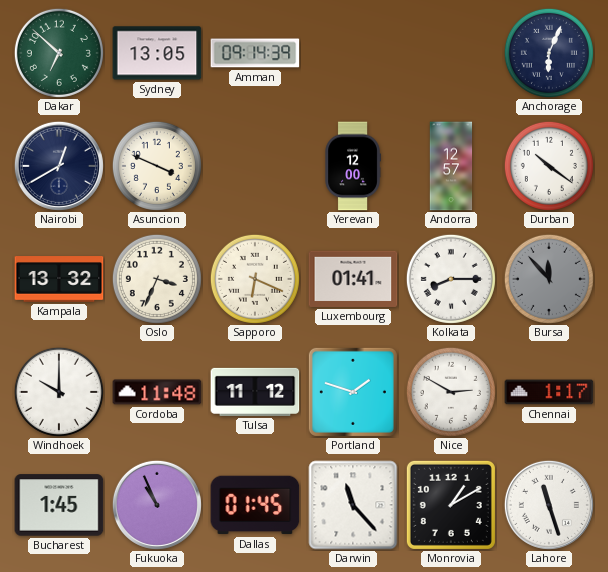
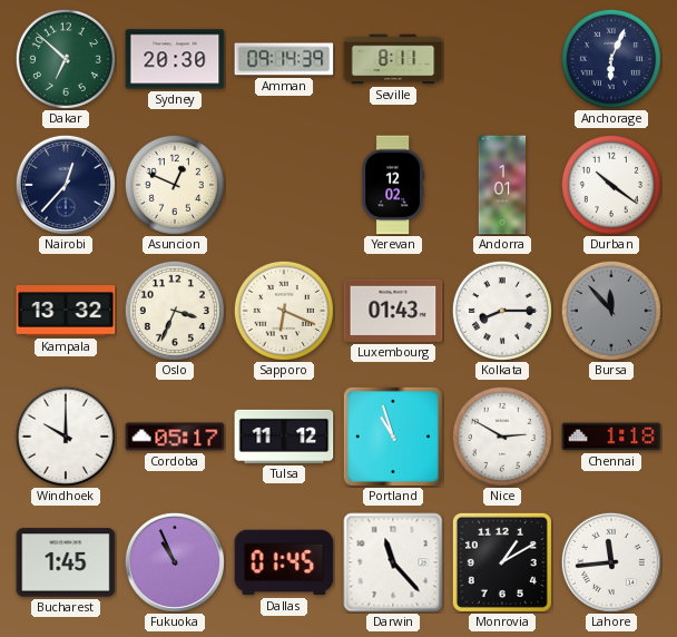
Sydney: 13:05 -> 20:30 (175, 59)
Seville: none -> 8:11 (393, 59)
Nairobi: 12:40 -> 12:37 (66, 185)
Asuncion: 3:49 -> 12:49 (175, 185)
Yerevan: 12:00 -> 12:02 (393, 185)
Andorra: 12:57 -> 1:01 (502, 185)
Luxembourg: 01:41 -> 01:43 (393, 311)
Cordoba: 11:48 -> 05:17 (175, 437)
Portland: 1:48 -> 10:57 (393, 437)
Chennai: 1:17 -> 1:18 (611, 437)
Lahore: 11:27 -> 11:44 (611, 562)
